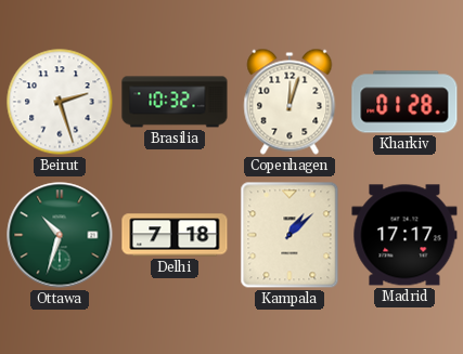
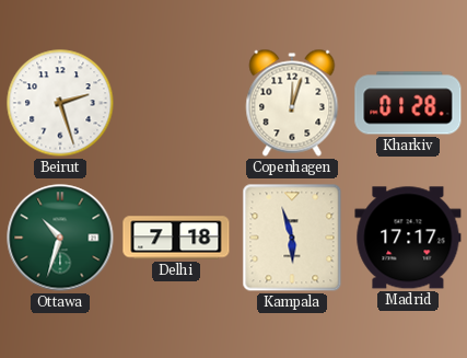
Brasilia: 10:32 -> none (175, 102)
Kampala: 1:08 -> 5:57 (292, 238)
